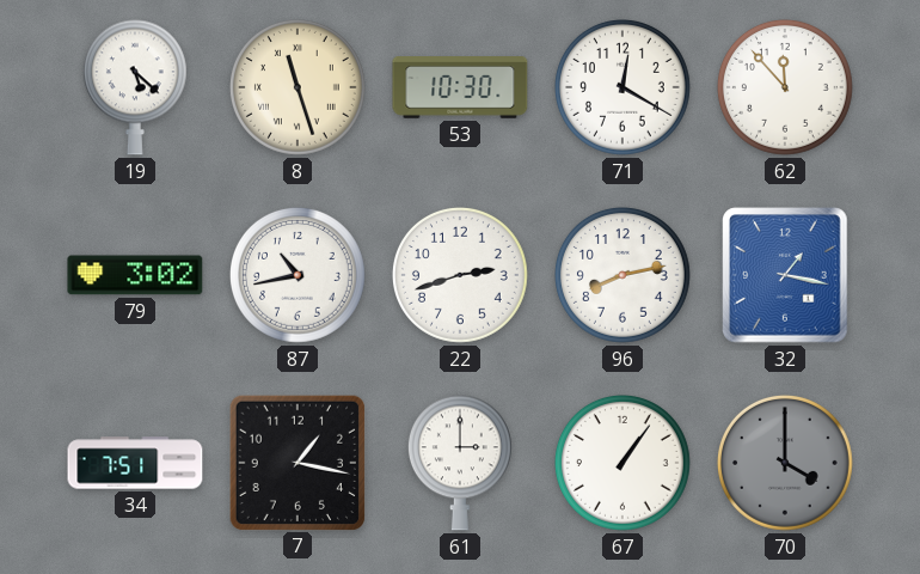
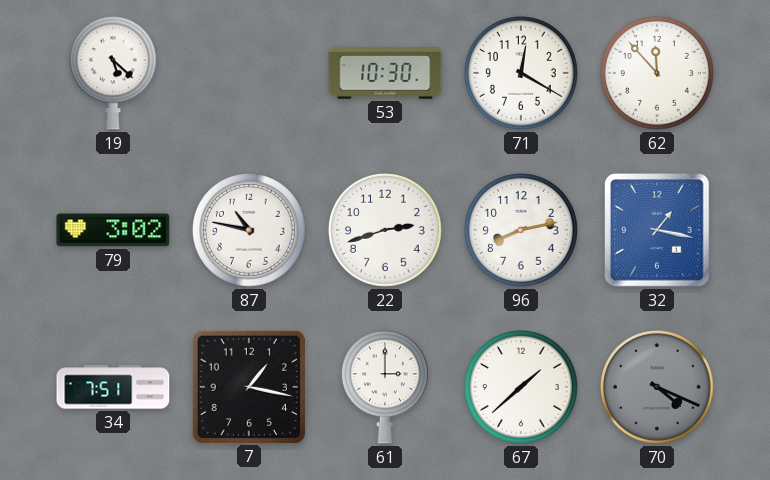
8: 11:27 -> none (298, 87)
87: 10:43 -> 10:47 (249, 230)
67: 1:06 -> 1:38 (521, 387)
70: 4:00 -> 4:19 (657, 387)
